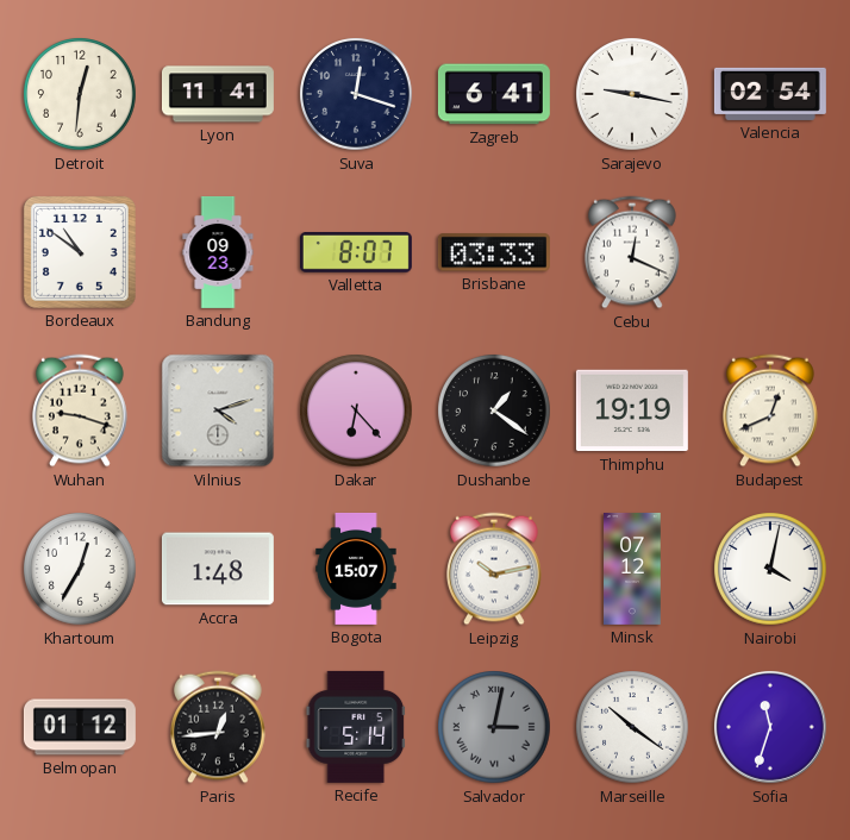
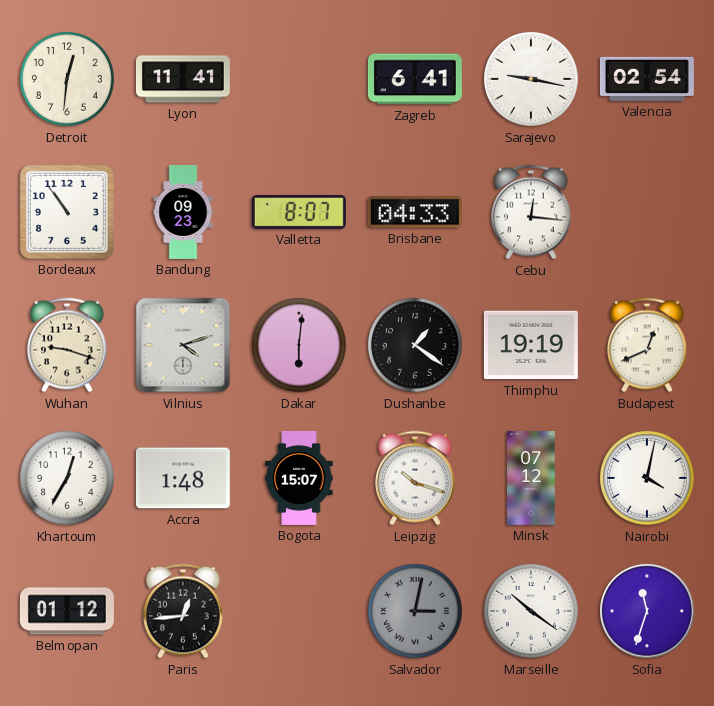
Suva: 12:18 -> none (356, 94)
Bordeaux: 10:51 -> 10:54 (67, 212)
Brisbane: 03:33 -> 04:33 (415, 212)
Cebu: 12:19 -> 12:16 (531, 212)
Dakar: 6:23 -> 6:01 (299, 345)
Leipzig: 10:13 -> 10:18 (415, 478)
Recife: 5:14 -> none (356, 727)
